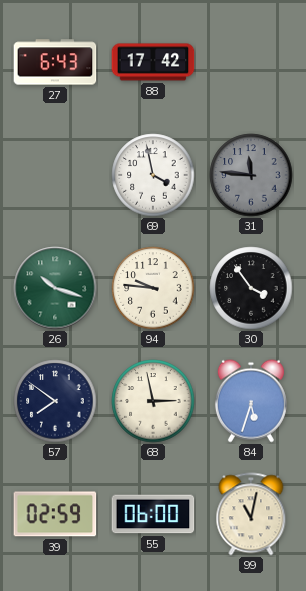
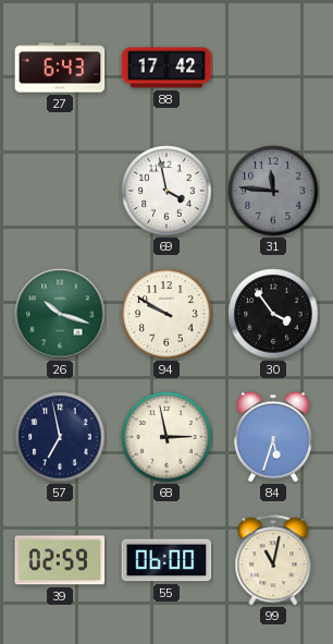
94: 9:46 -> 9:50 (166, 314)
57: 7:51 -> 6:58 (60, 437)
